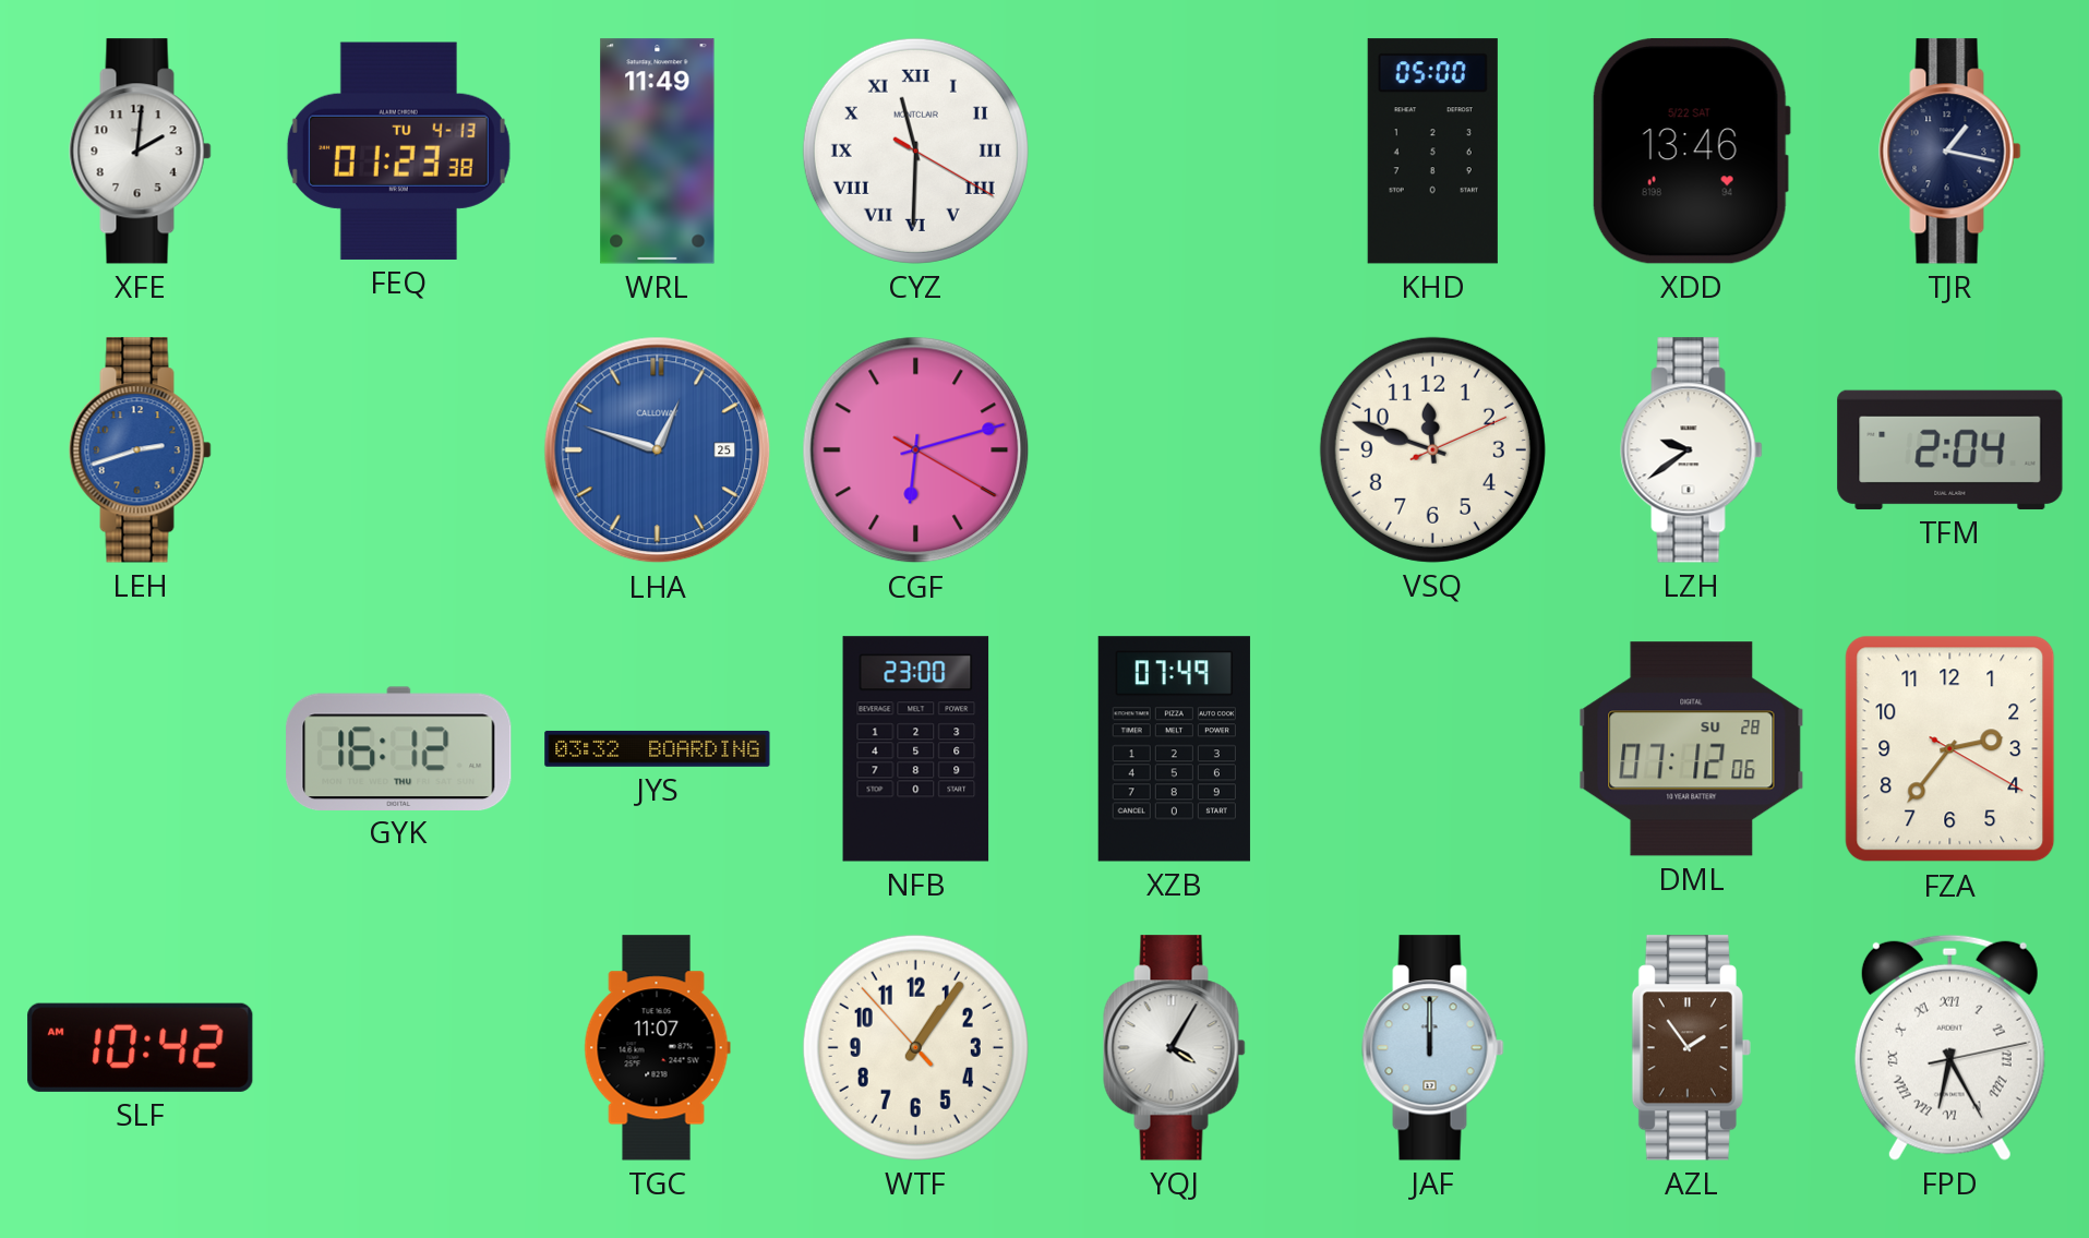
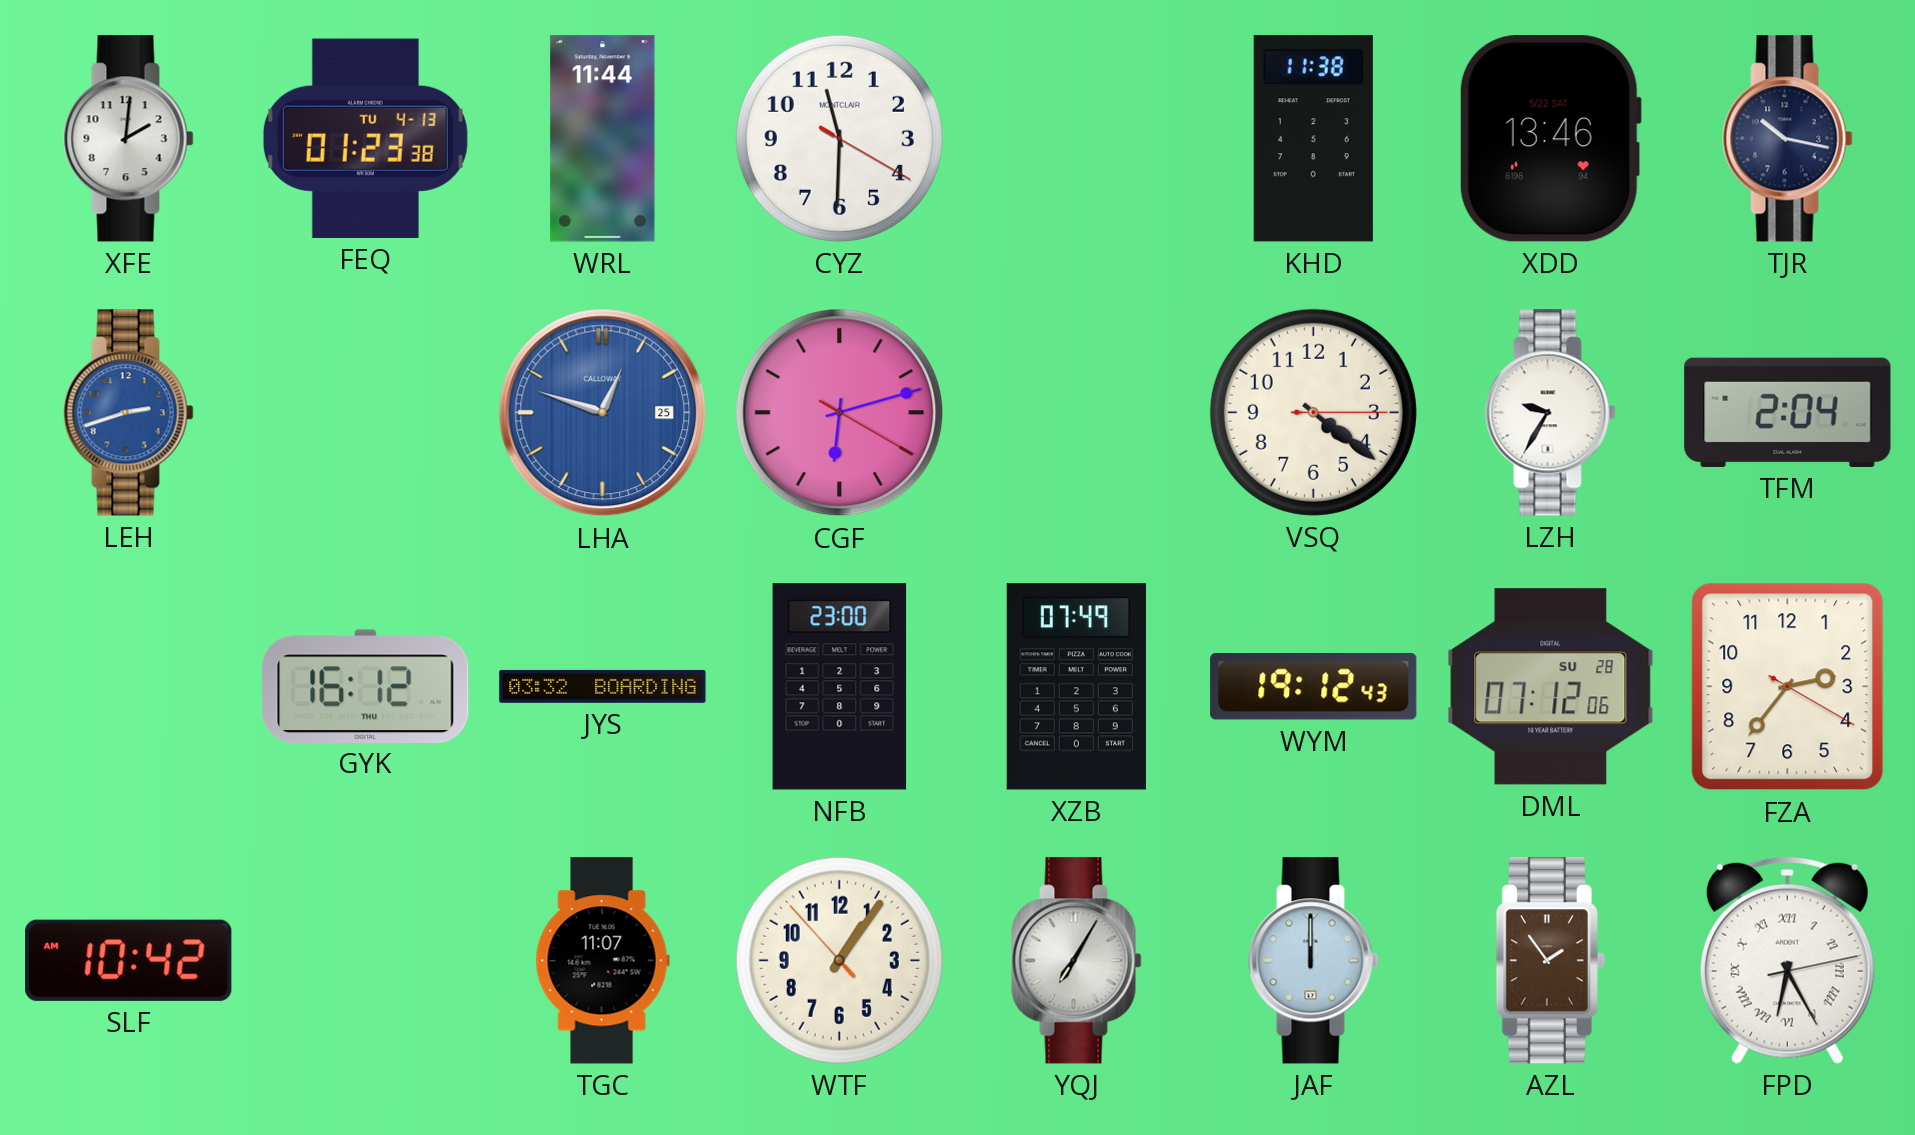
WRL: 11:49 -> 11:44 (603, 139)
CYZ numerals: Roman -> Arabic (839, 138)
KHD: 05:00 -> 11:38 (1313, 139)
TJR: 1:17 -> 10:17 (1788, 139)
VSQ: 11:48 -> 4:21 (1313, 412)
LZH: 9:39 -> 9:35 (1551, 413)
WYM: none -> 19:12 (1314, 687)
YQJ: 4:05 -> 7:05 (1077, 961)
